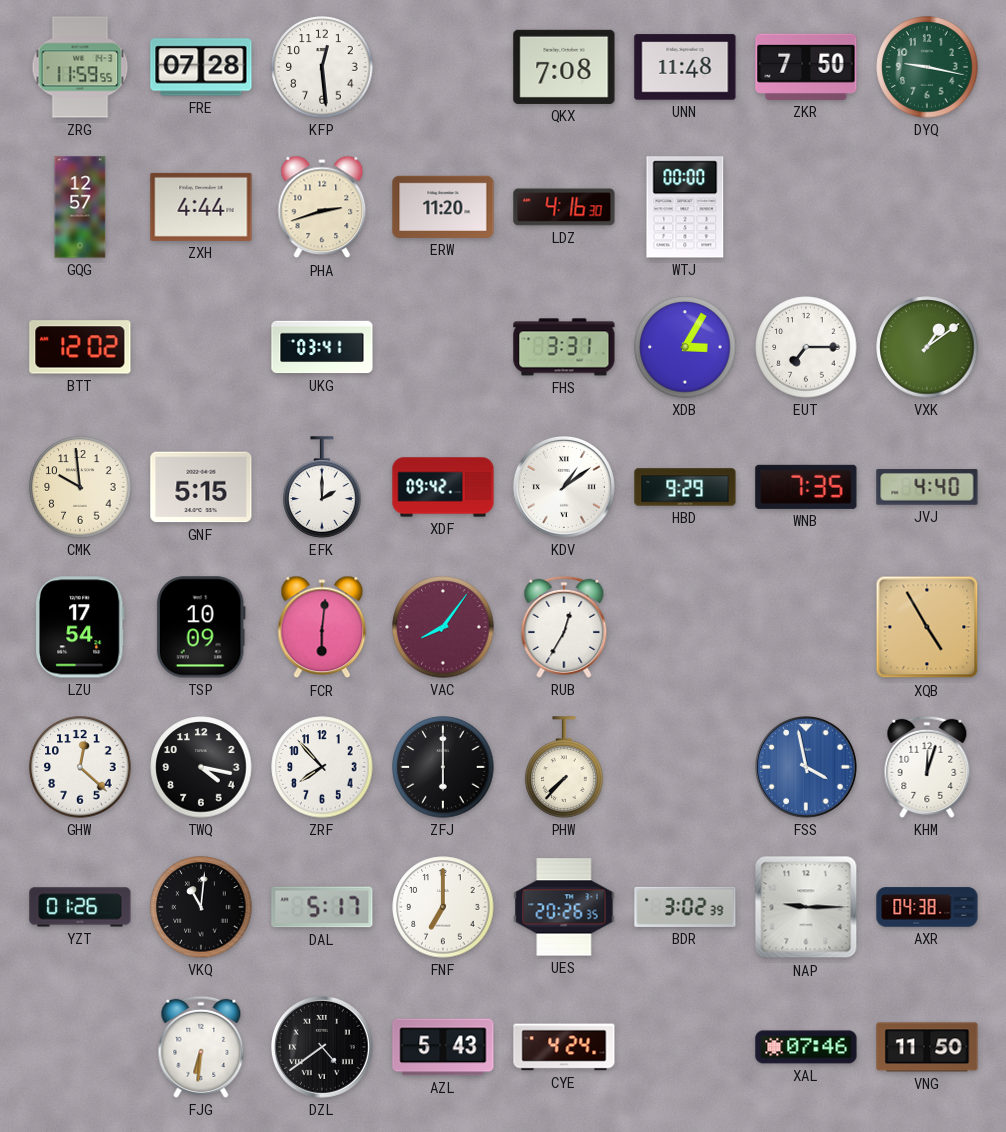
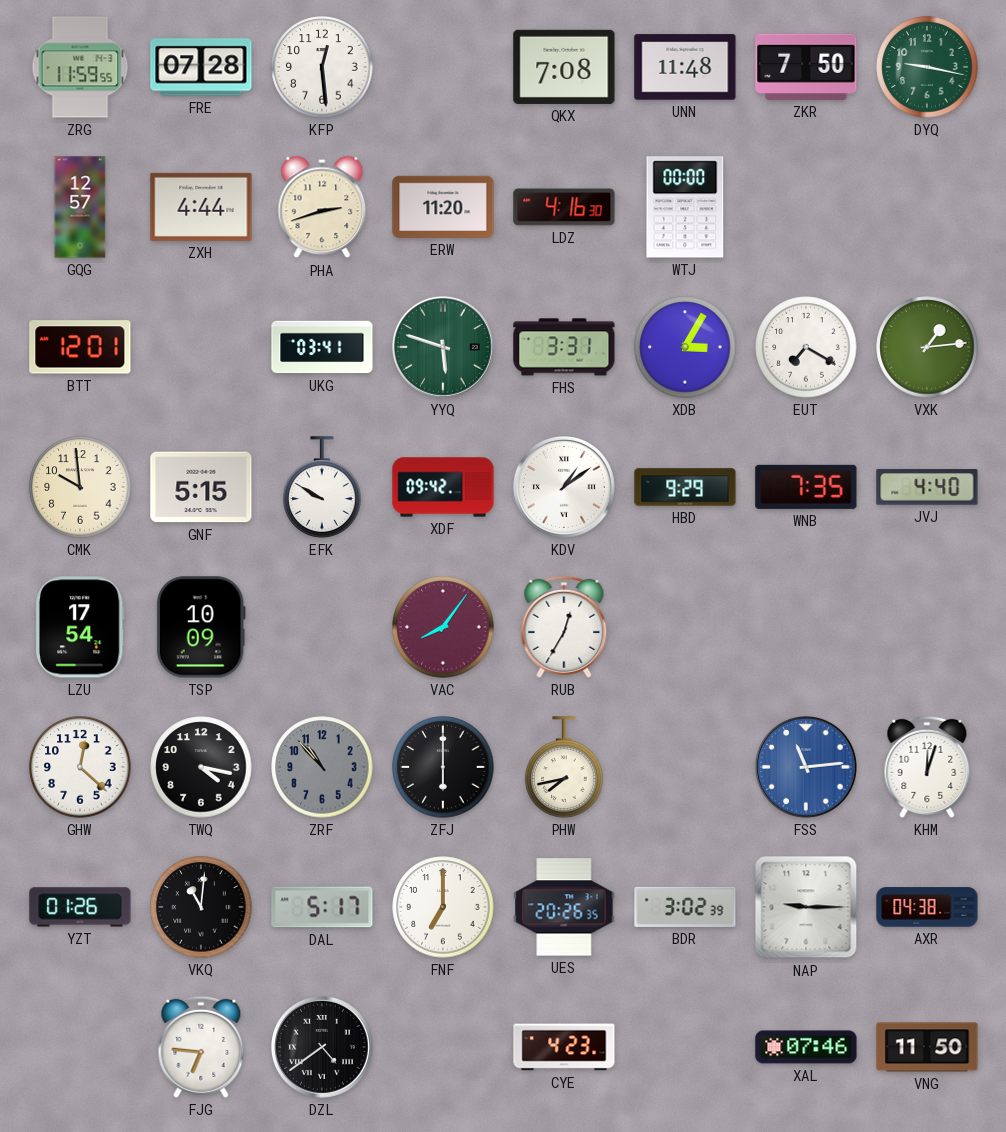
BTT: 12:02 -> 12:01 (80, 347)
YYQ: none -> 5:48 (443, 347)
EUT: 7:15 -> 7:20 (806, 347)
VXK: 1:09 -> 1:14 (927, 347)
EFK: 2:00 -> 9:50 (322, 487)
FCR: 6:01 -> none (322, 627)
XQB: 4:55 -> none (927, 627)
ZRF: 7:53 -> 10:53 (322, 767)
ZRF dial: white -> grey (322, 767)
PHW: 7:37 -> 7:43 (564, 767)
FSS: 3:58 -> 11:14 (806, 767)
FJG: 6:31 -> 6:46 (201, 1047)
AZL: 5:43 -> none (443, 1047)
CYE: 4:24 -> 4:23 (564, 1047)
